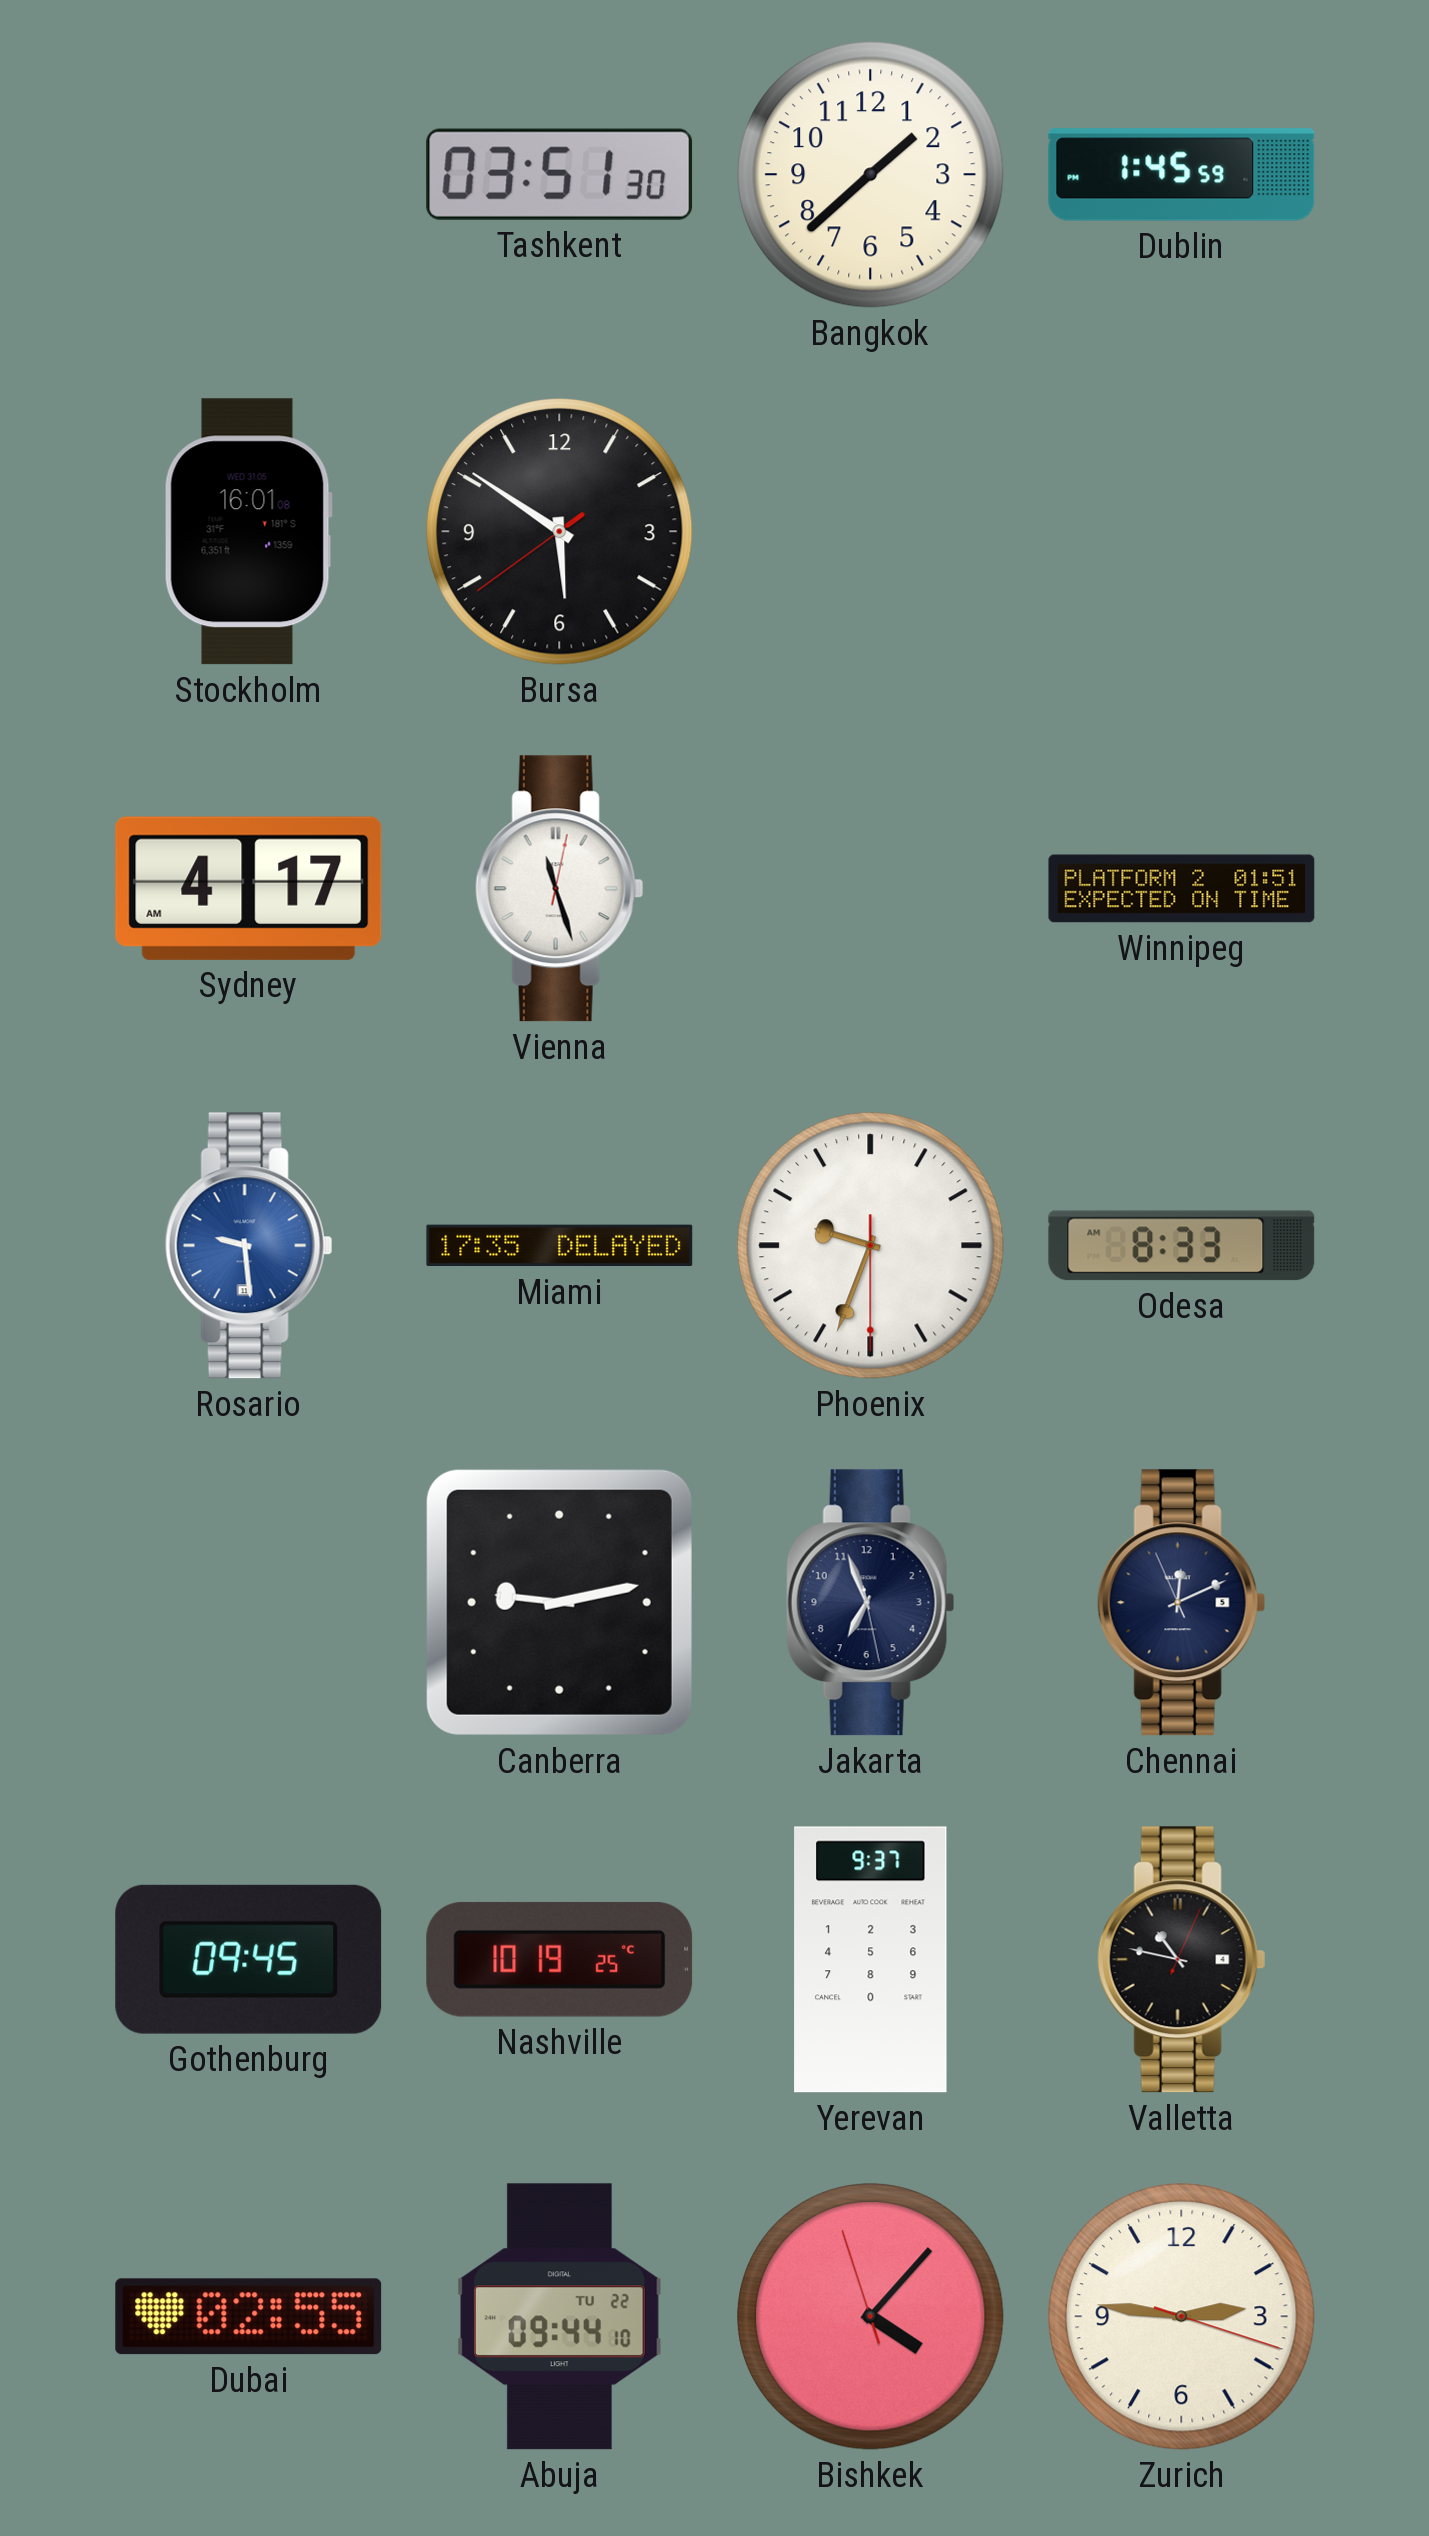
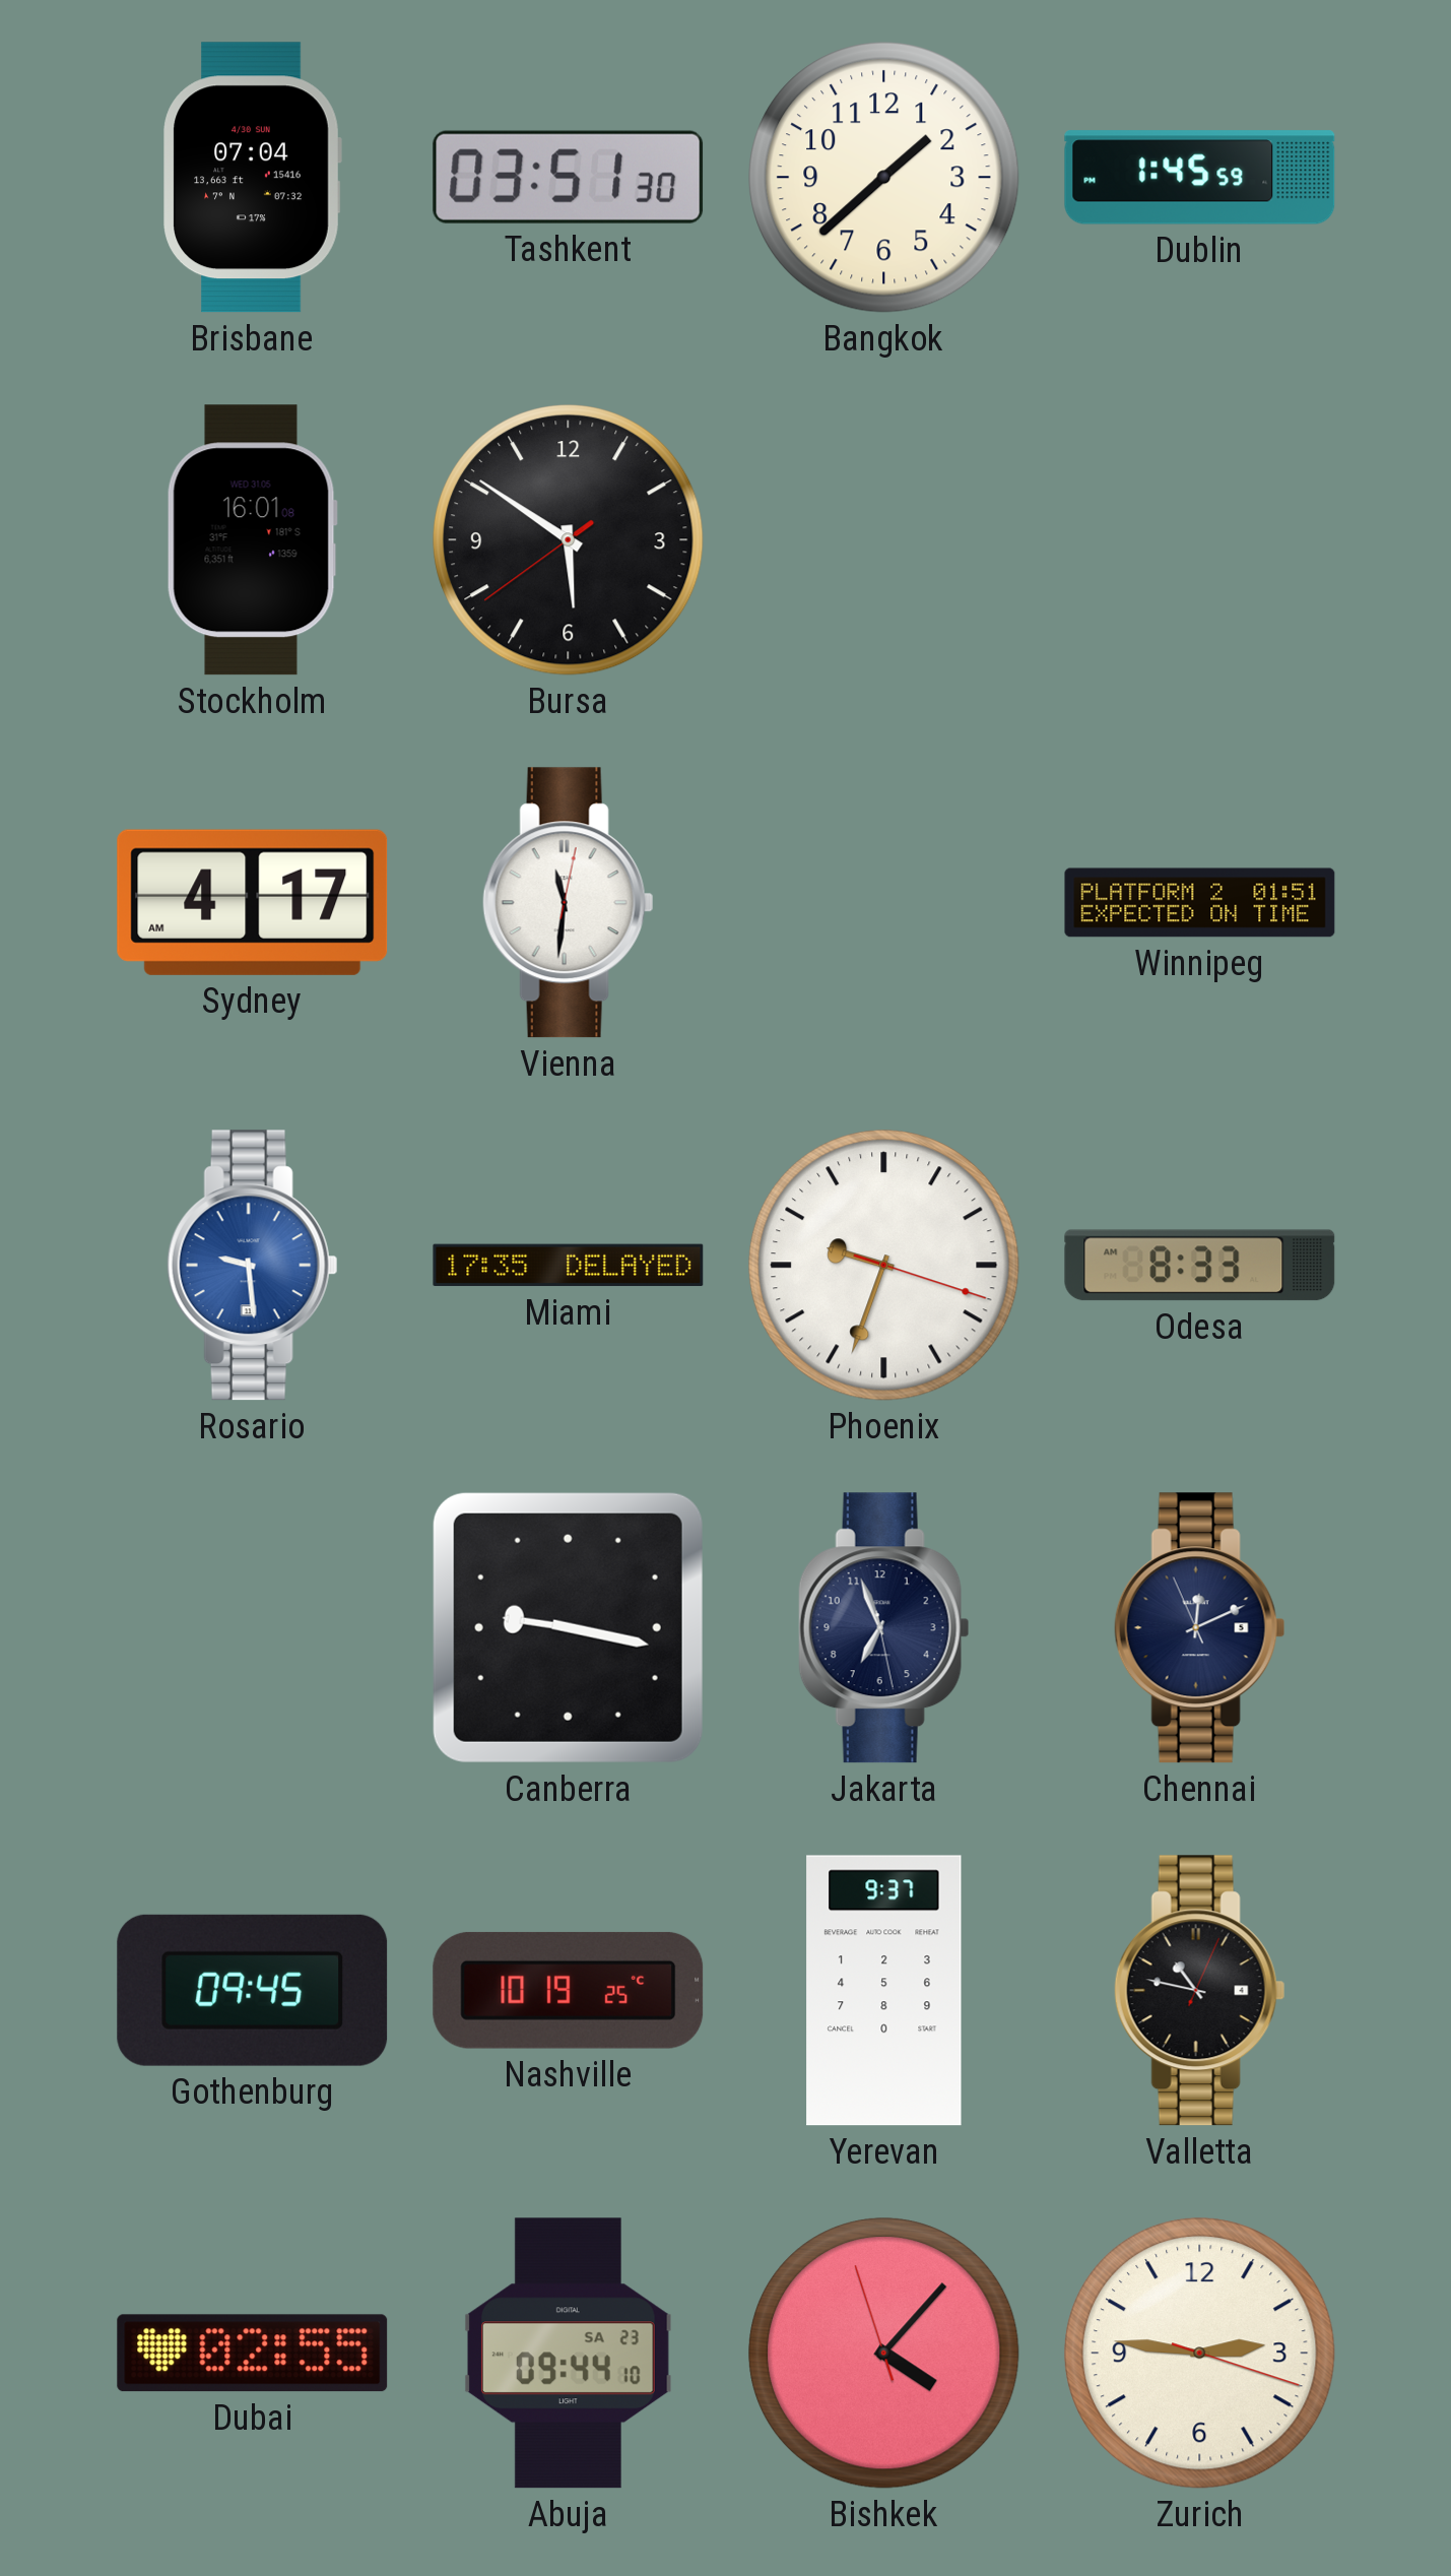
Brisbane: none -> 07:04 (252, 178)
Vienna: 11:27 -> 11:31 (568, 903)
Phoenix: 9:33:30 -> 9:33:18 (884, 1266)
Canberra: 9:13 -> 9:17 (568, 1627)
Abuja date: TU 22 -> SA 23 (568, 2354)
